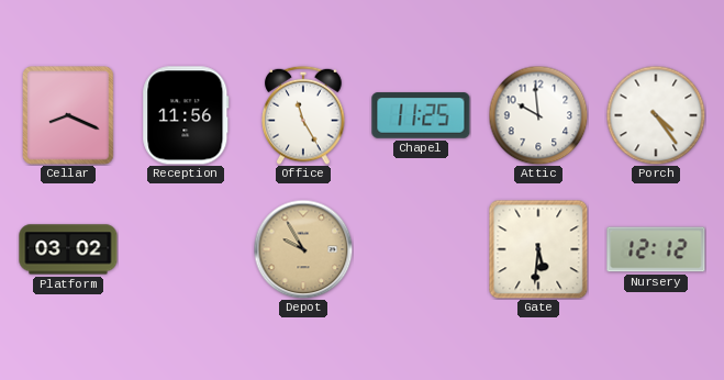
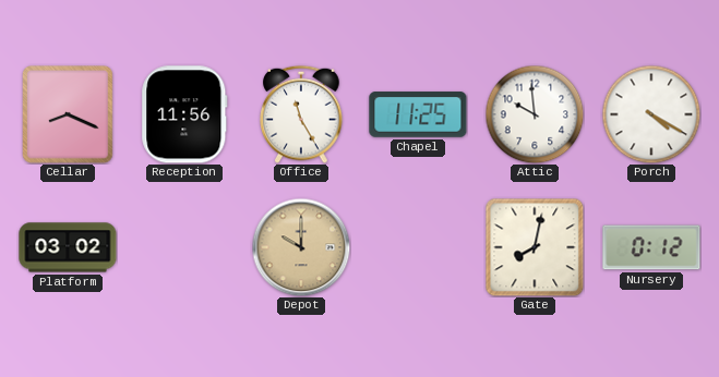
Porch: 4:24 -> 4:20 (651, 114)
Depot: 9:55 -> 10:00 (301, 247)
Gate: 5:31 -> 8:02 (535, 247)
Nursery: 12:12 -> 0:12 (651, 247)
